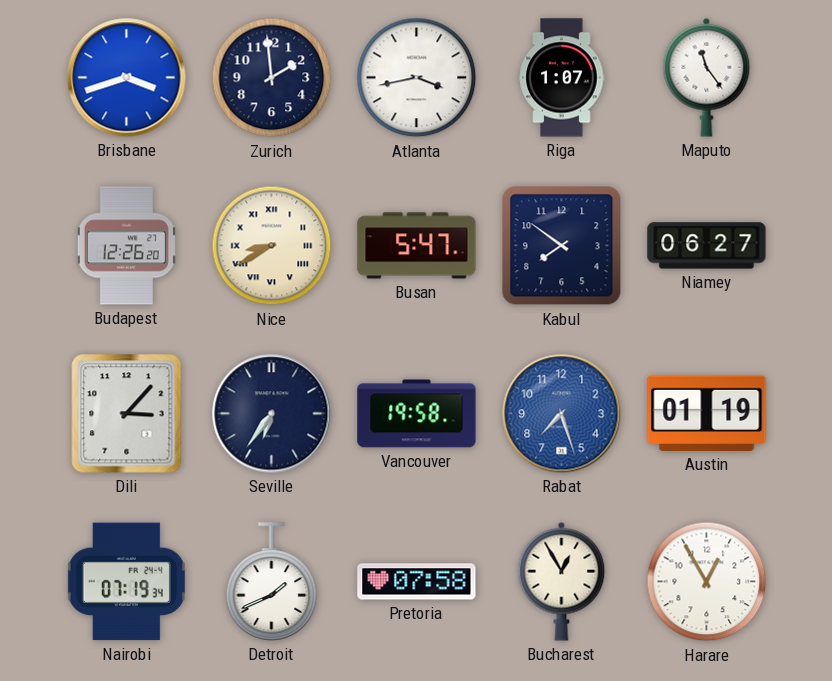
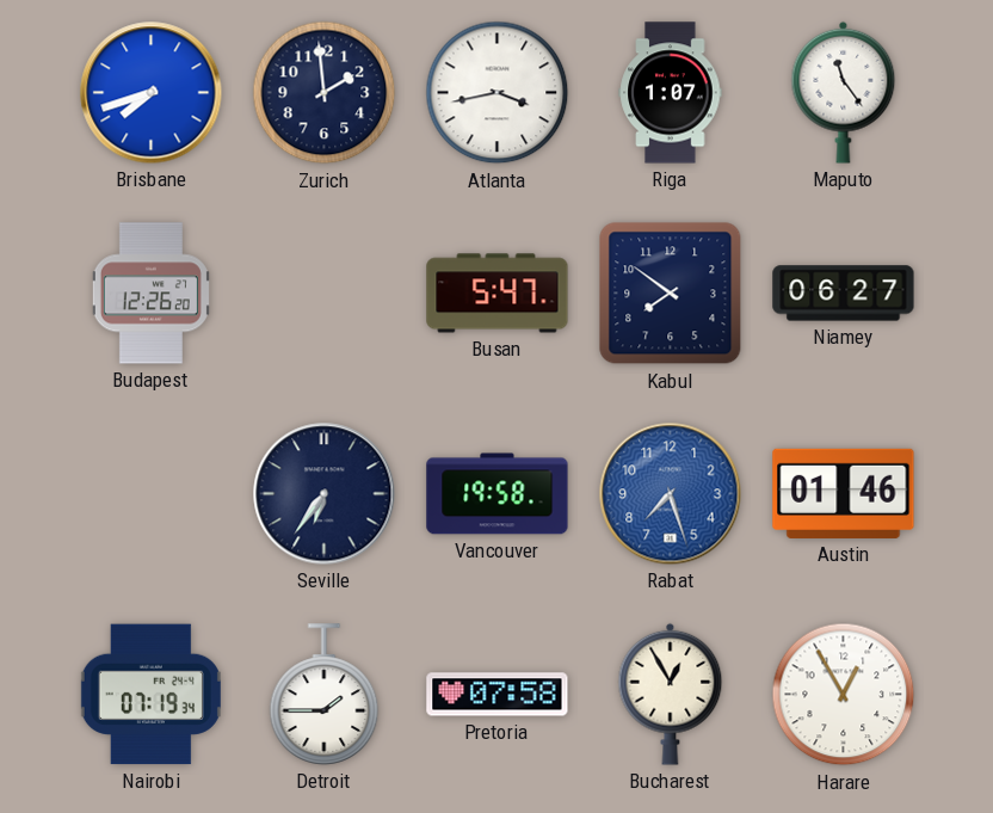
Brisbane: 3:42 -> 7:42 (152, 93)
Nice: 8:40 -> none (272, 246)
Dili: 3:07 -> none (127, 414)
Austin: 01:19 -> 01:46 (844, 493)
Detroit: 1:41 -> 1:45 (325, 695)
